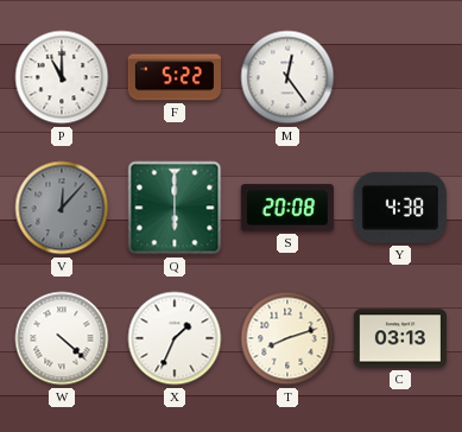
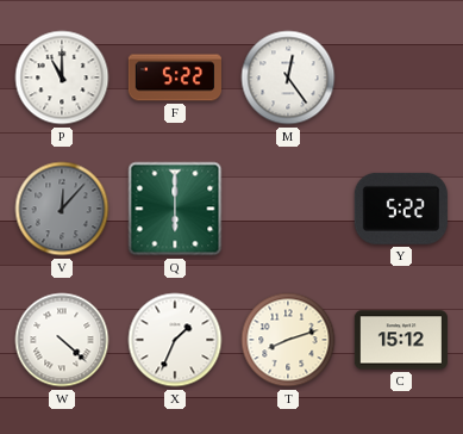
S: 20:08 -> none (287, 208)
Y: 4:38 -> 5:22 (401, 209)
C: 03:13 -> 15:12 (401, 340)
